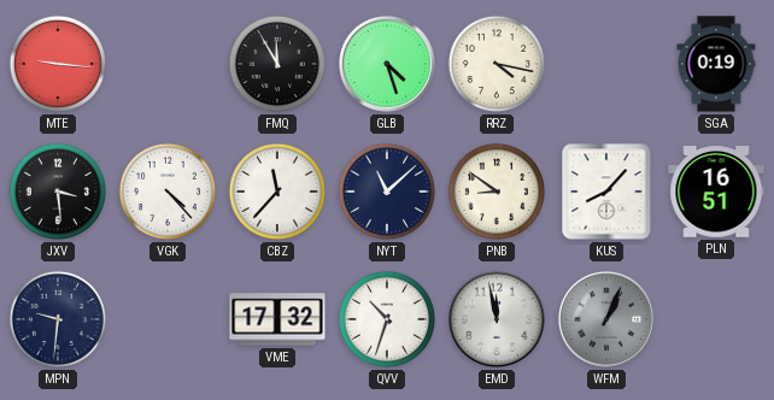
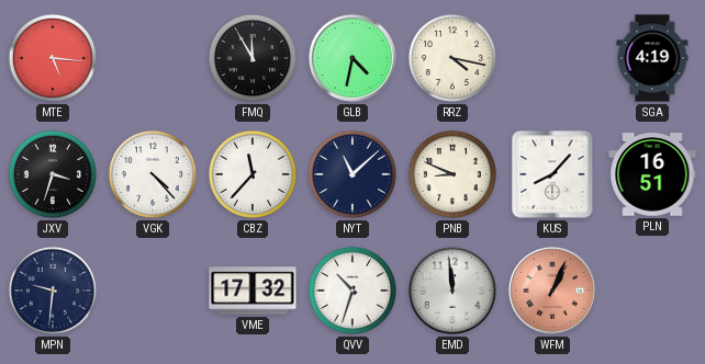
MTE: 9:16 -> 5:16 (53, 58)
GLB: 4:27 -> 4:32 (352, 58)
SGA: 0:19 -> 4:19 (652, 58)
JXV: 3:29 -> 3:33 (53, 174)
PNB: 8:51 -> 8:49 (452, 174)
EMD: 11:58 -> 11:59 (452, 291)
WFM dial: grey -> salmon (552, 291)
